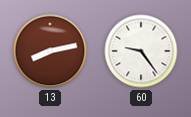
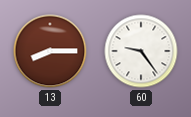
13: 8:13 -> 8:15 (50, 51)
